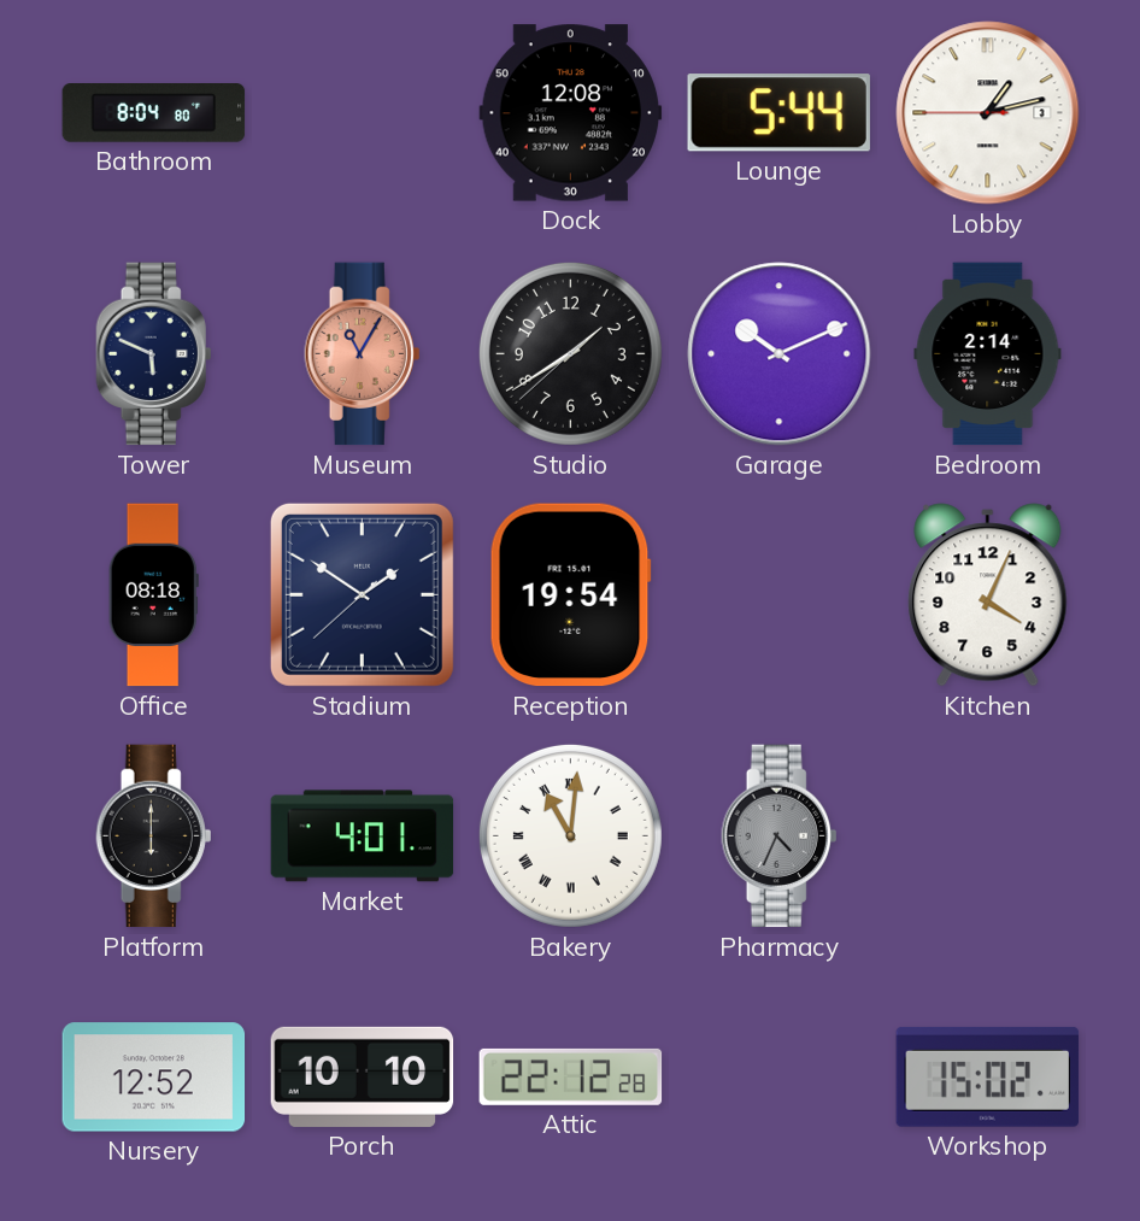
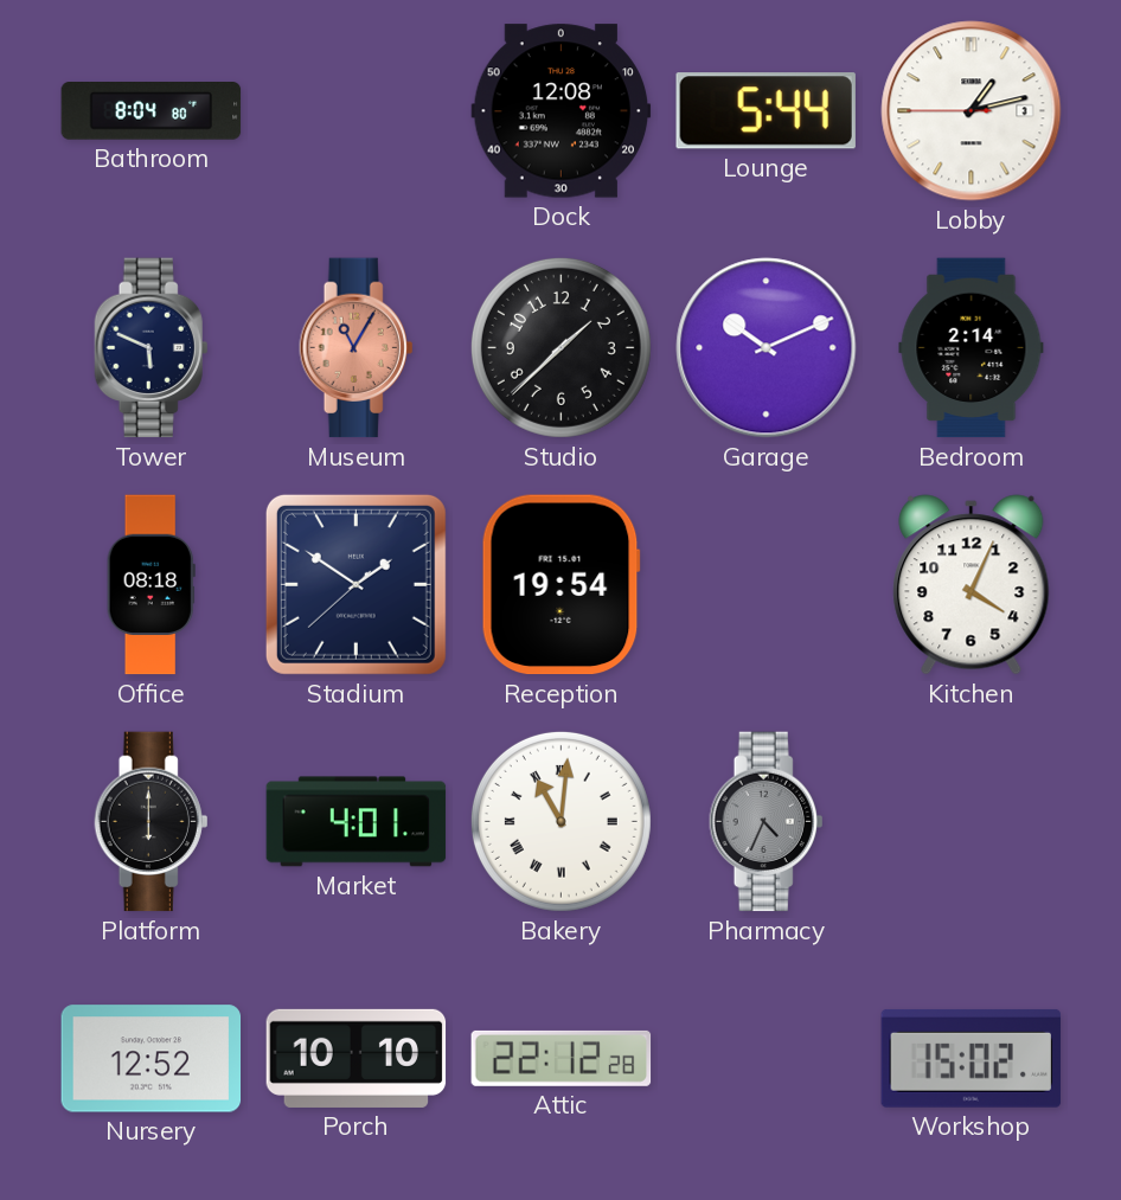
Studio: 1:39 -> 1:37 (560, 347)
